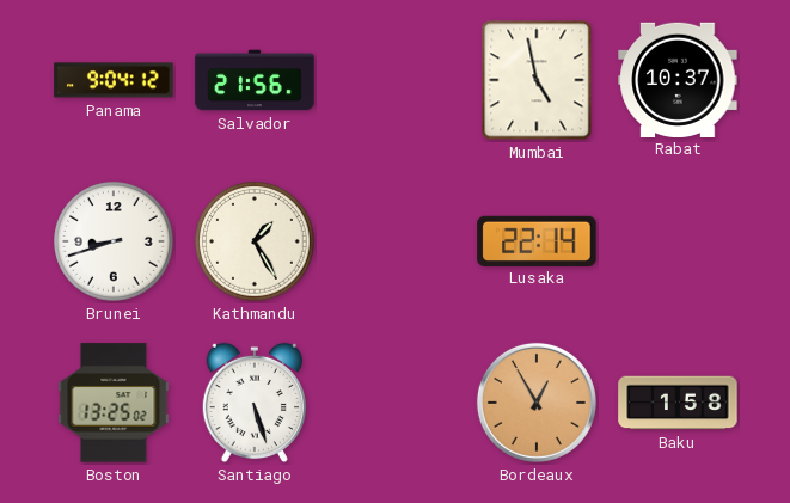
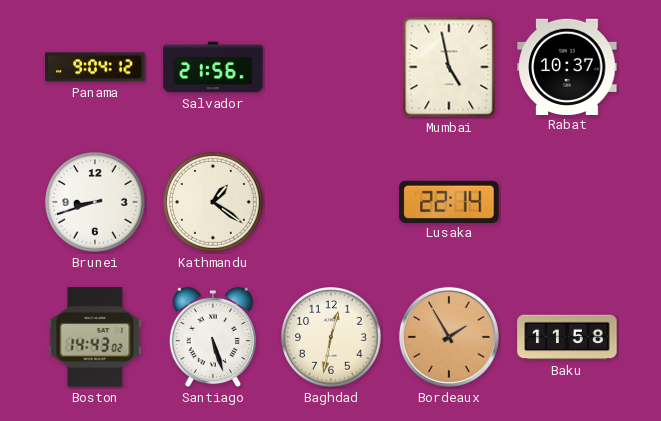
Kathmandu: 1:25 -> 1:21 (213, 202)
Boston: 13:25 -> 14:43 (95, 337)
Baghdad: none -> 12:32 (331, 337)
Bordeaux: 12:55 -> 1:55 (449, 337)
Baku: 1:58 -> 11:58 (567, 337)
